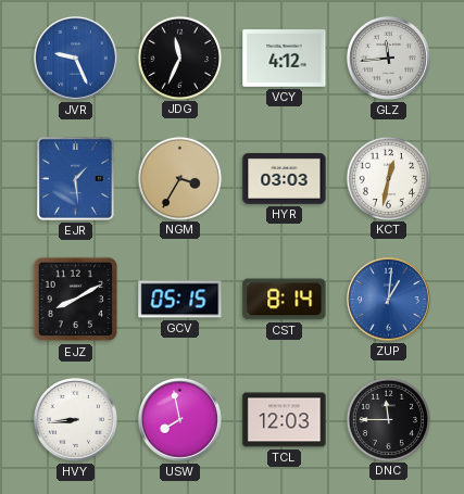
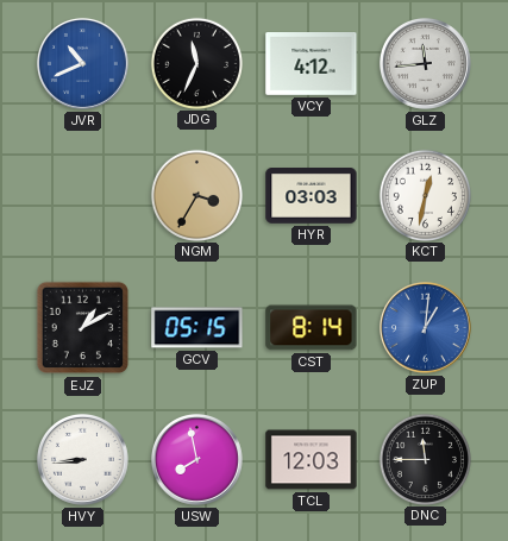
JVR: 9:26 -> 10:41 (82, 63)
EJR: 1:29 -> none (75, 178)
EJZ: 8:10 -> 1:10 (83, 328)
